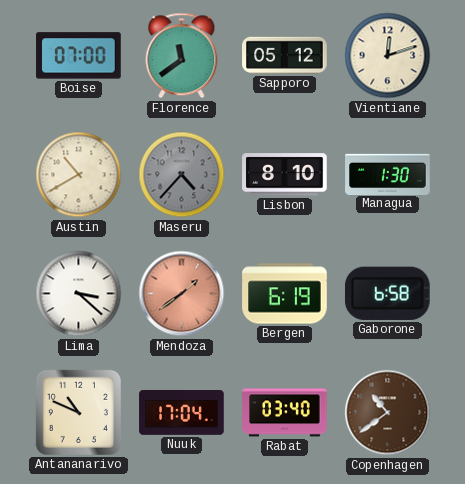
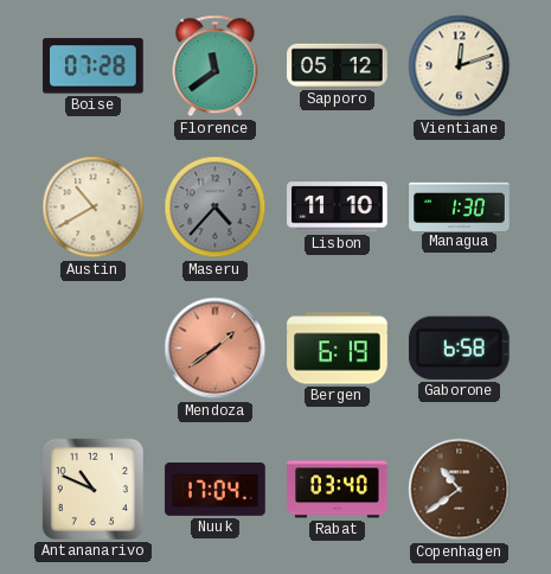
Boise: 07:00 -> 07:28 (94, 66)
Lisbon: 8:10 -> 11:10 (338, 208)
Lima: 3:22 -> none (79, 294)
